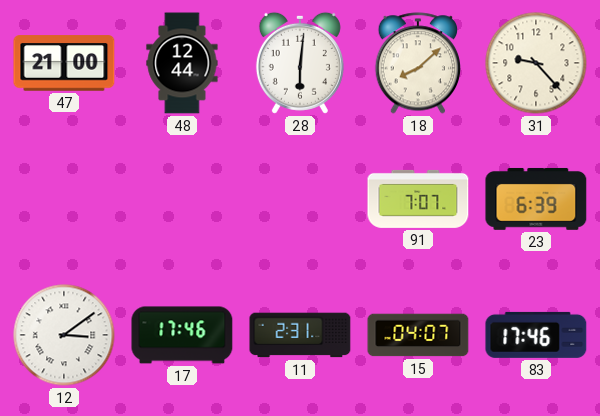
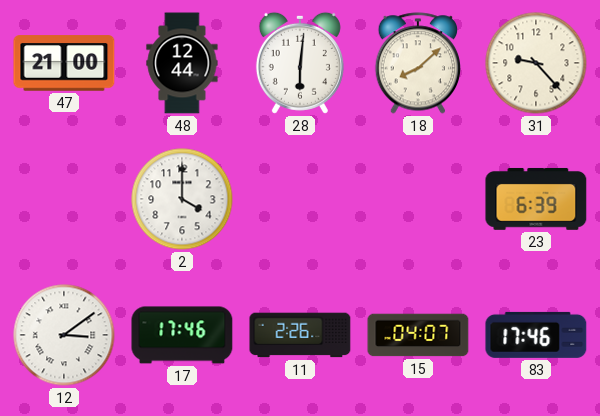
2: none -> 4:00 (182, 199)
91: 7:07 -> none (418, 199)
11: 2:31 -> 2:26 (300, 335)
